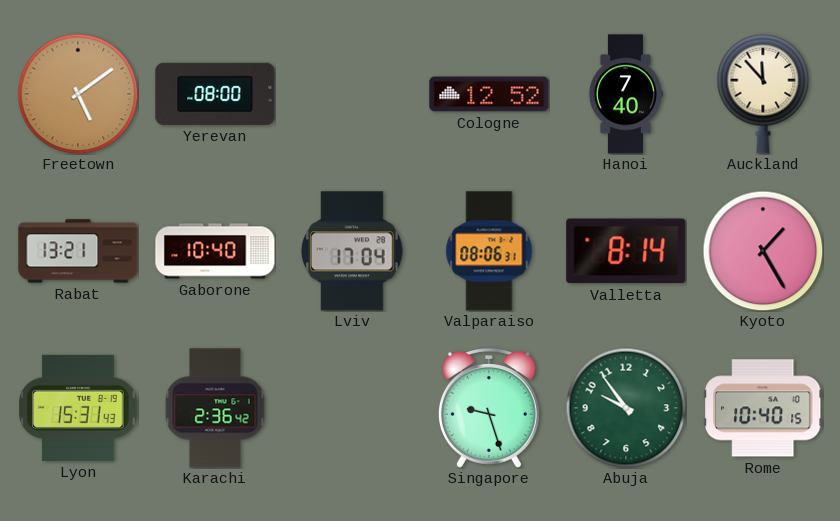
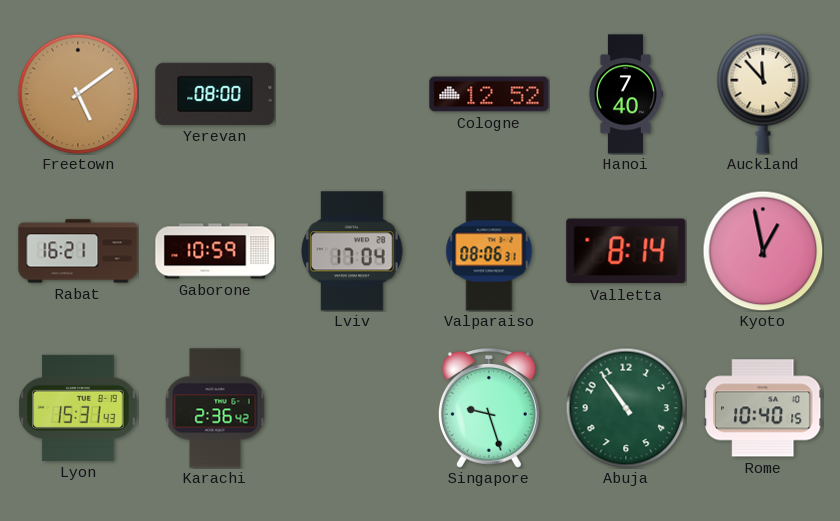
Rabat: 13:21 -> 16:21 (78, 251)
Gaborone: 10:40 -> 10:59 (215, 251)
Kyoto: 1:25 -> 12:58 (763, 251)
Abuja: 9:54 -> 10:54 (626, 408)
